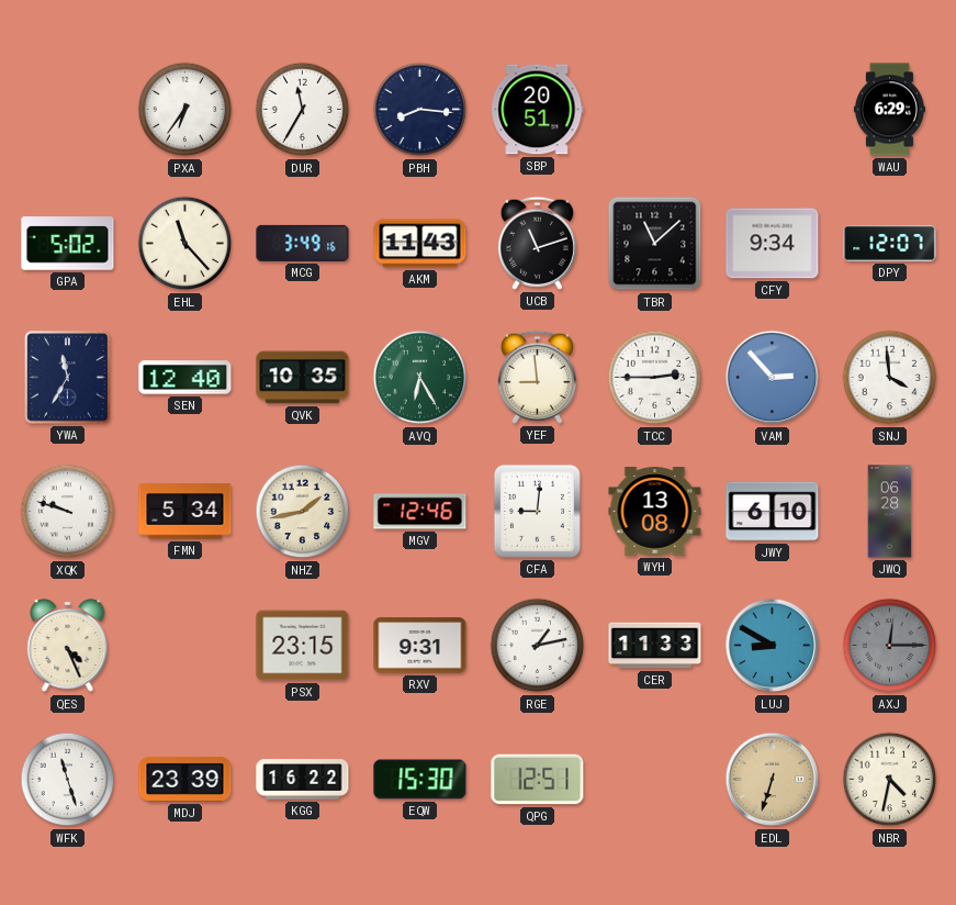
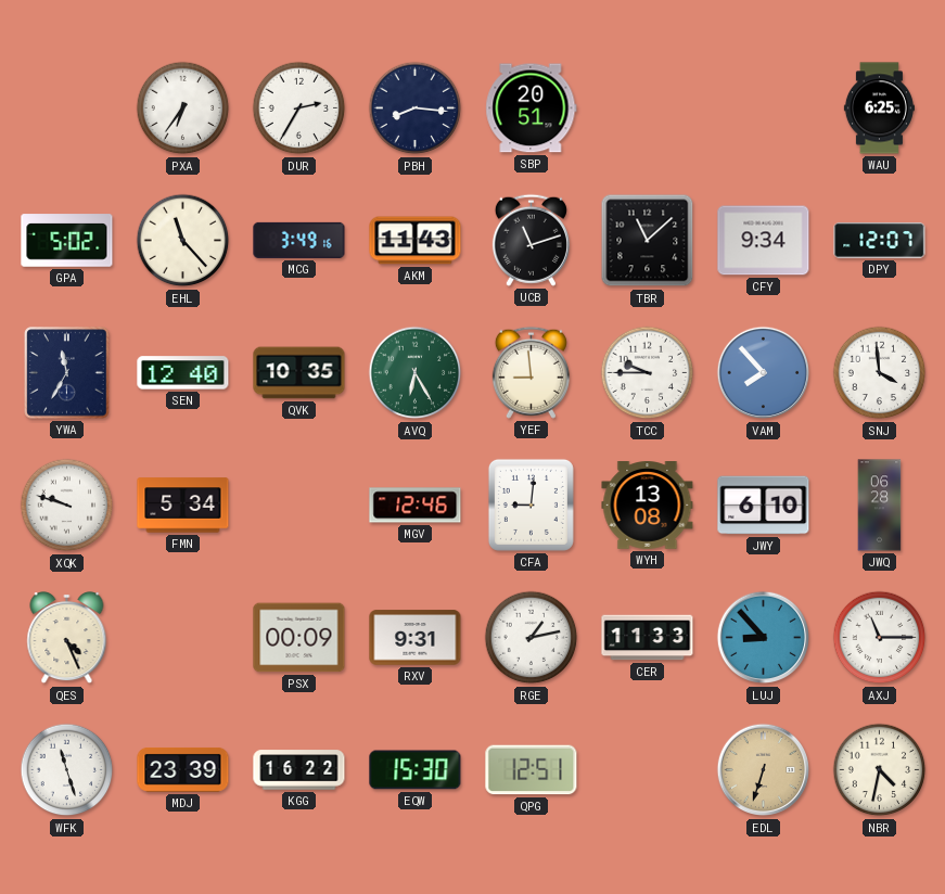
DUR: 11:35 -> 2:35 (299, 108)
WAU: 6:29 -> 6:25 (879, 108)
TCC: 2:45 -> 9:45 (648, 373)
VAM: 2:53 -> 7:53 (764, 373)
NHZ: 1:43 -> none (303, 512)
PSX: 23:15 -> 00:09 (299, 638)
LUJ: 8:50 -> 8:53 (764, 638)
AXJ: 12:15 -> 11:15 (880, 638)
AXJ dial: grey -> white (880, 638)
